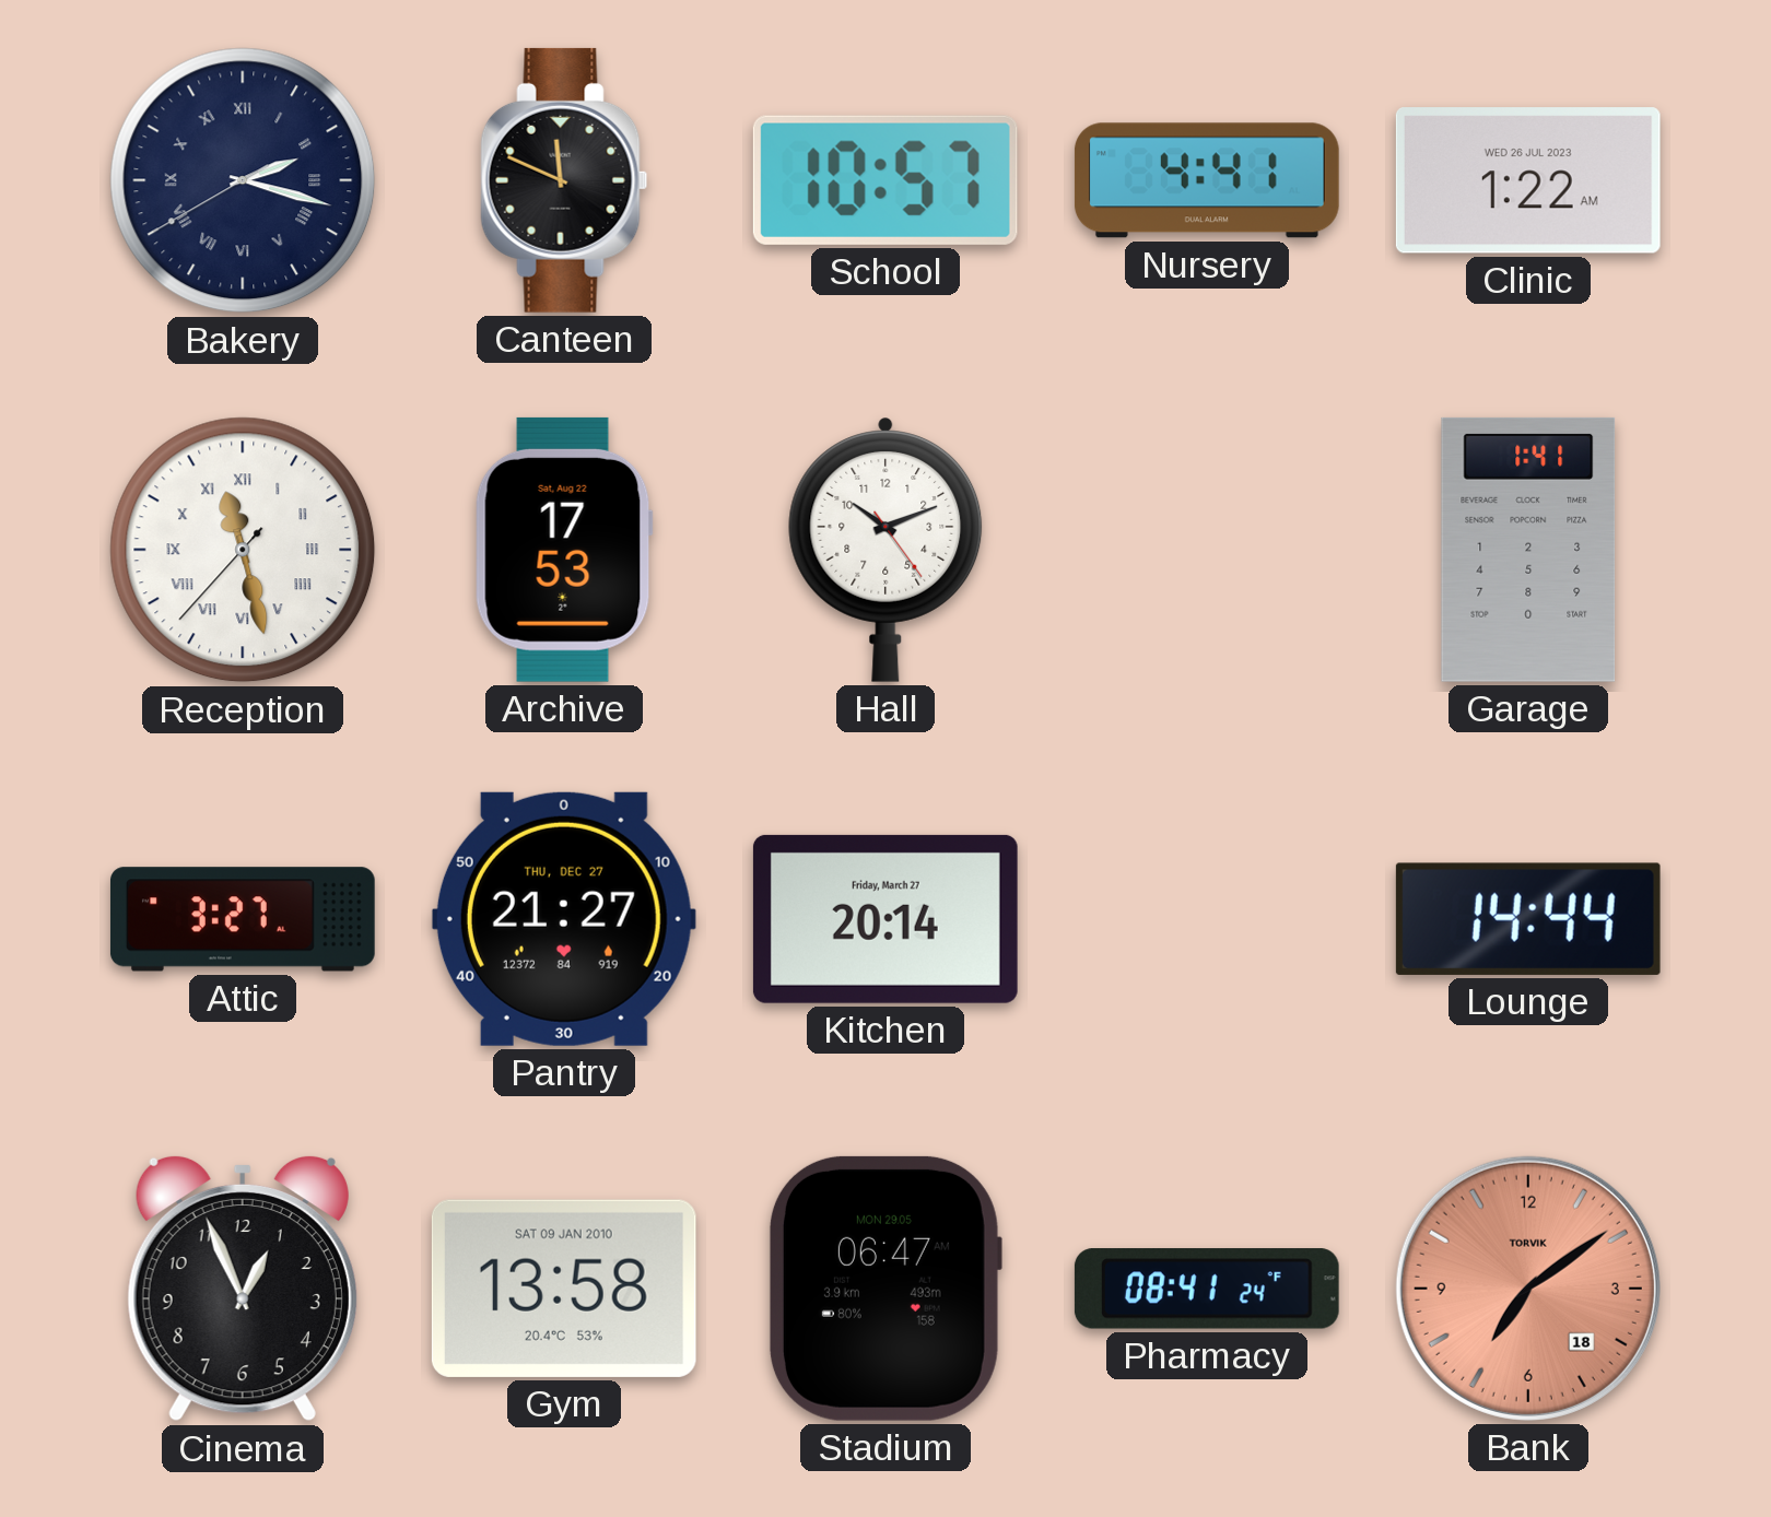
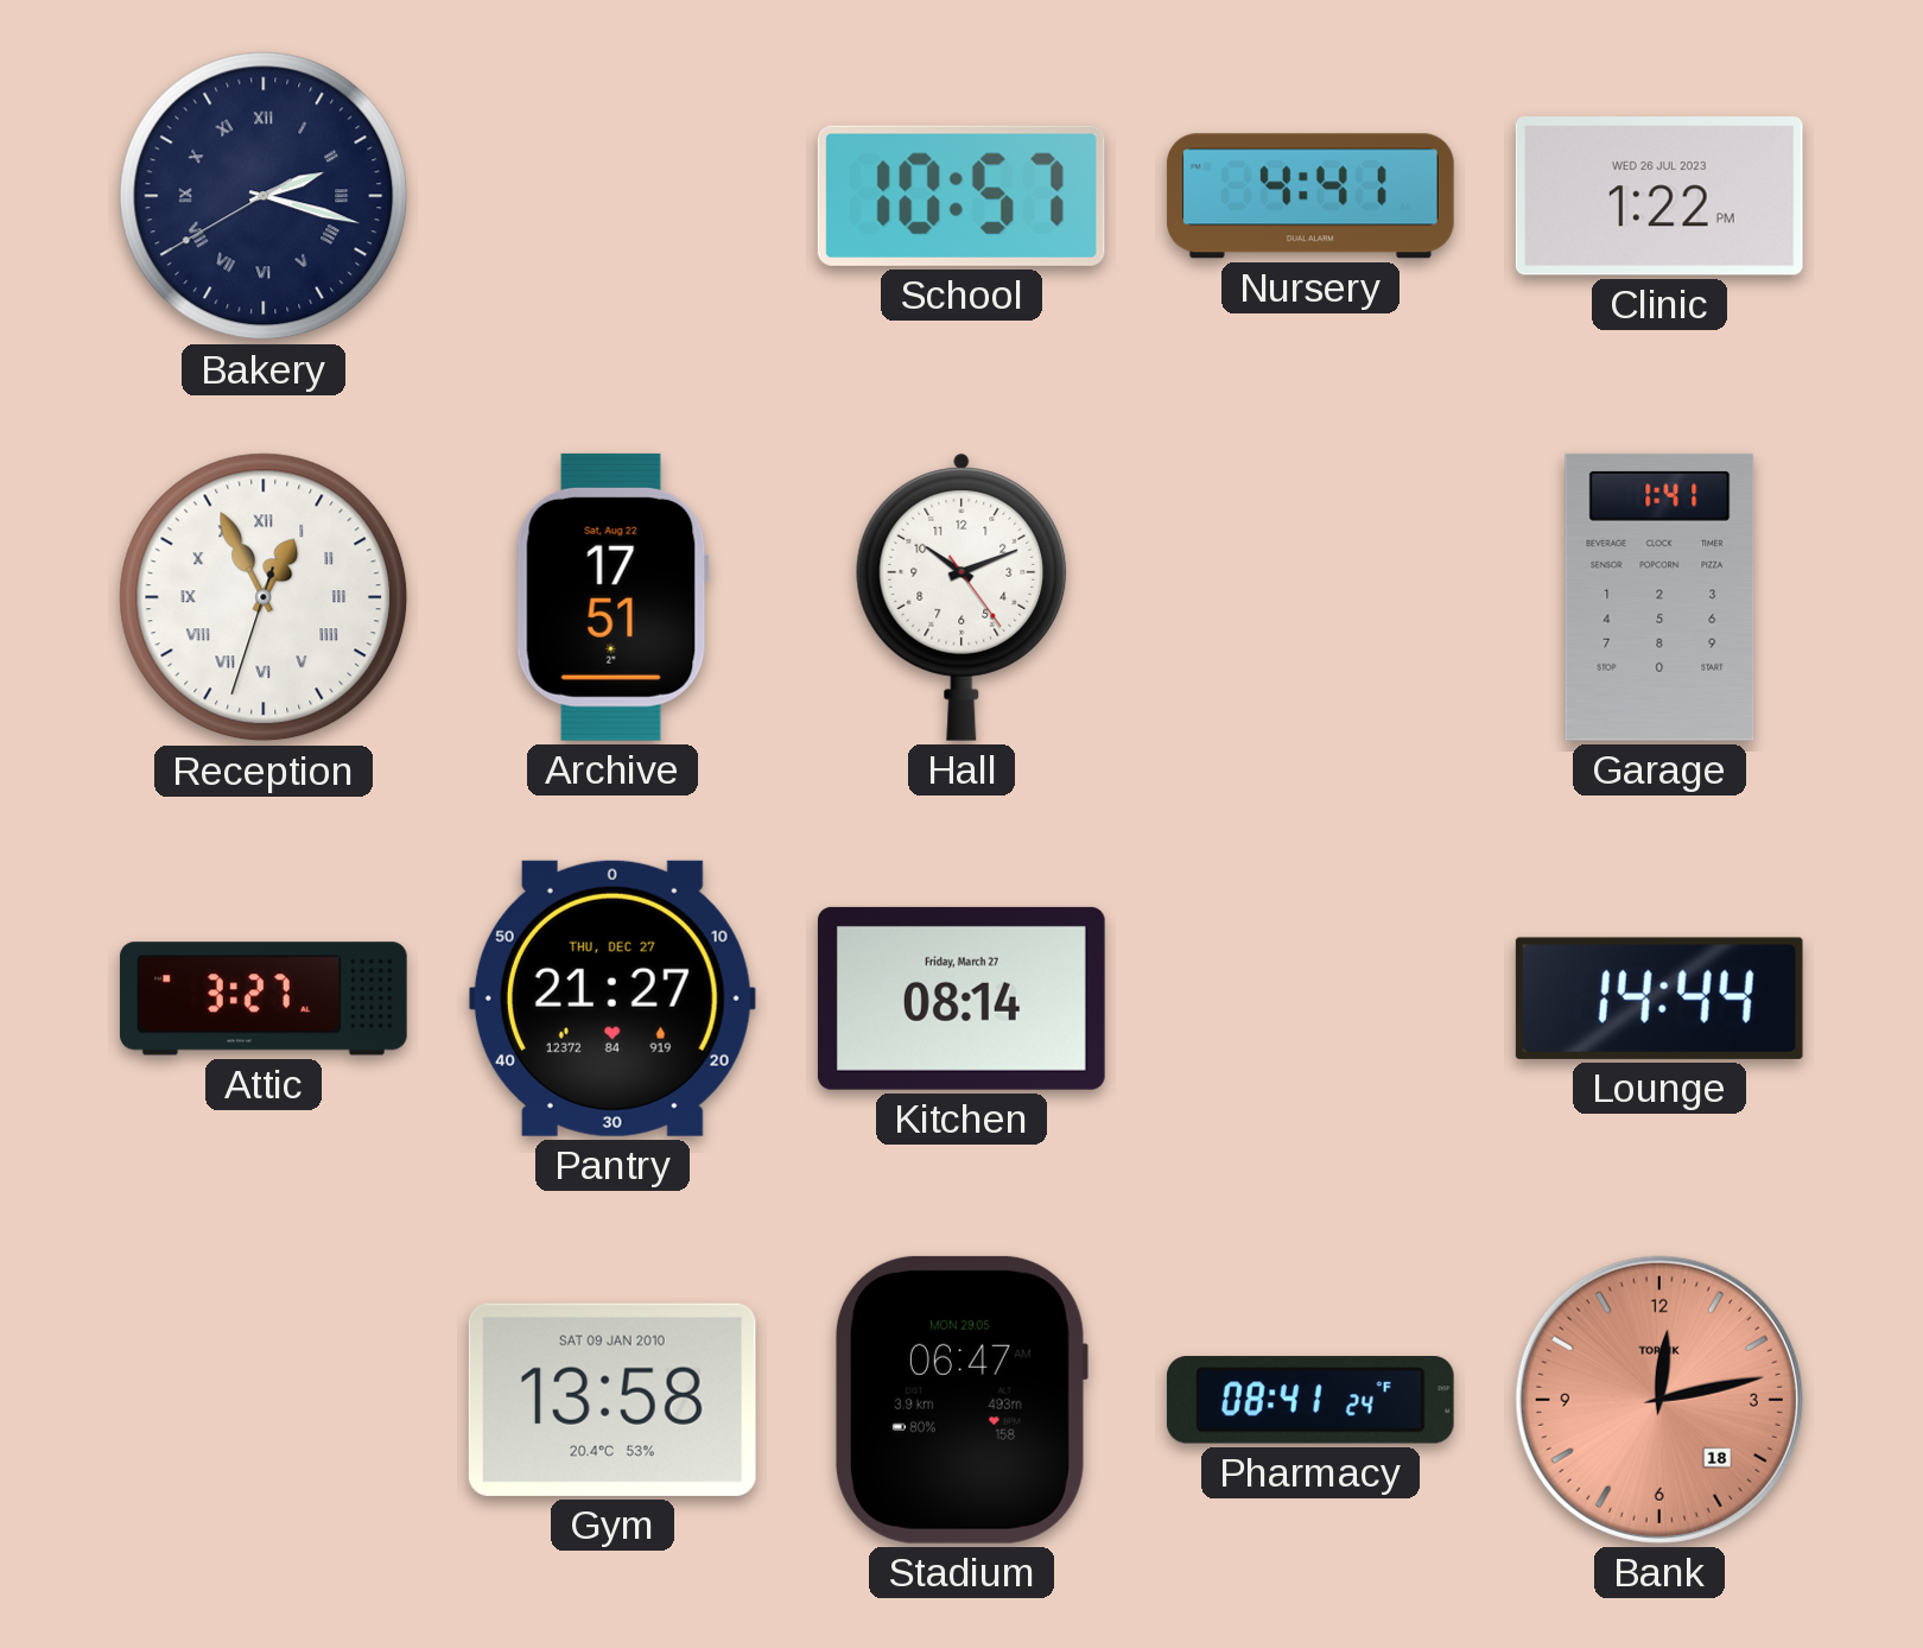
Canteen: 11:49 -> none (564, 180)
Clinic: 1:22 AM -> 1:22 PM (1659, 196)
Reception: 11:27 -> 12:55 (264, 597)
Archive: 17:53 -> 17:51 (613, 597)
Kitchen: 20:14 -> 08:14 (962, 999)
Cinema: 12:56 -> none (243, 1289)
Bank: 7:09 -> 12:13 (1659, 1400)
